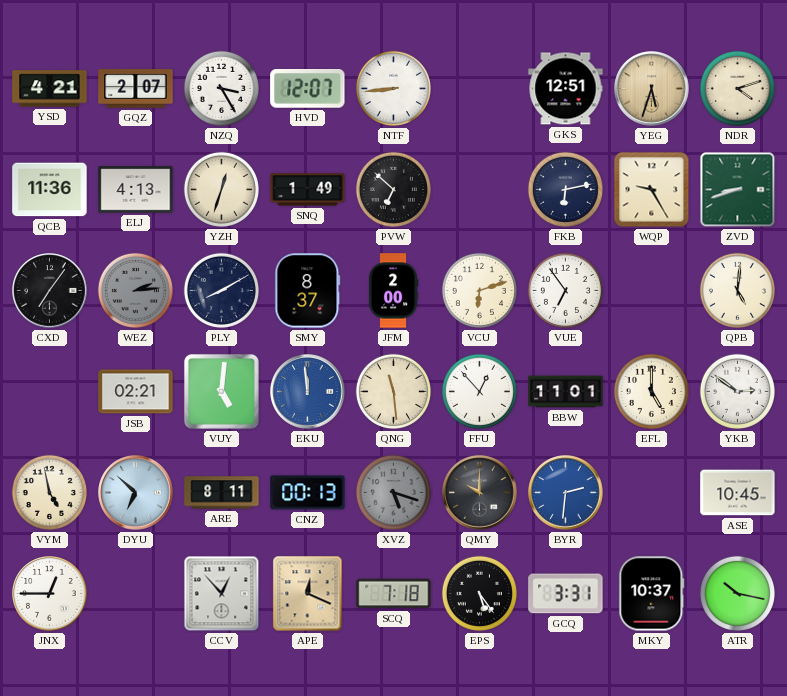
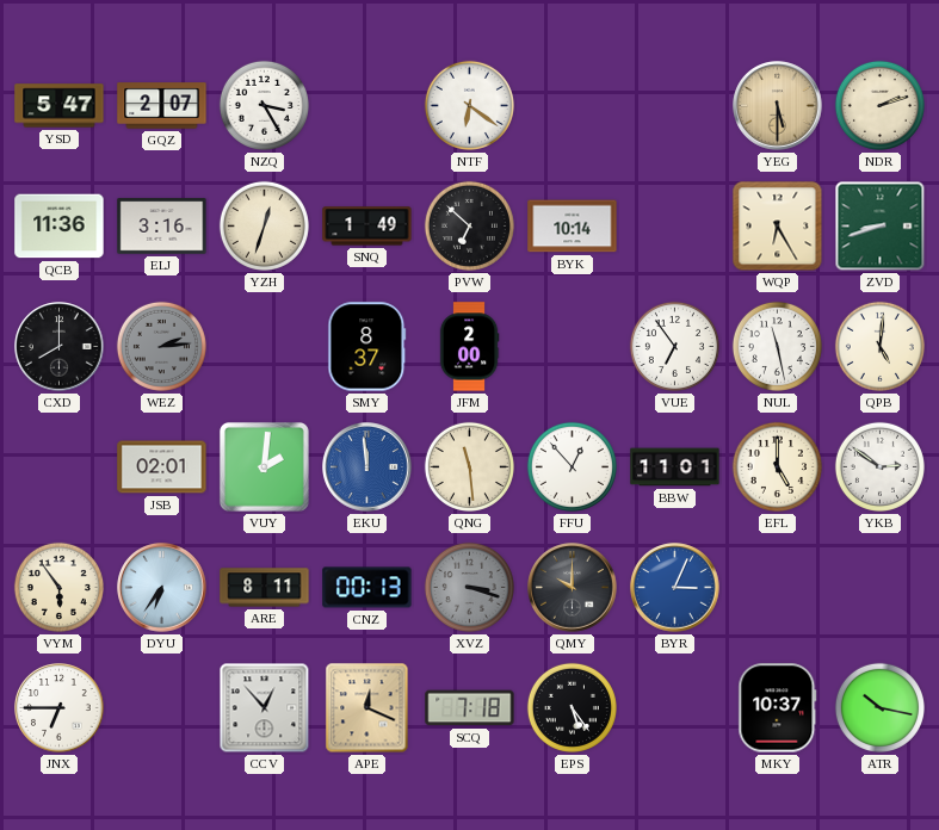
YSD: 4:21 -> 5:47 (60, 106)
HVD: 12:07 -> none (308, 89)
NTF: 8:44 -> 6:21 (469, 105)
GKS: 12:51 -> none (566, 89)
YEG: 5:33 -> 5:30 (778, 106)
NDR: 4:12 -> 2:12 (879, 105)
ELJ: 4:13 -> 3:16 (162, 227)
BYK: none -> 10:14 (573, 227)
FKB: 6:13 -> none (565, 189)
WQP: 9:25 -> 6:25 (778, 227)
CXD: 7:06 -> 8:00 (60, 347)
PLY: 8:10 -> none (221, 290)
VCU: 6:12 -> none (479, 290)
NUL: none -> 11:28 (777, 346)
JSB: 02:21 -> 02:01 (162, 467)
VUY: 5:01 -> 2:01 (264, 466)
VYM: 4:58 -> 5:54 (58, 587)
DYU: 6:52 -> 6:36 (162, 588)
XVZ: 5:18 -> 3:18 (469, 587)
BYR: 2:31 -> 3:04 (675, 588)
ASE: 10:45 -> none (738, 493)
JNX: 12:45 -> 6:45 (60, 708)
GCQ: 3:31 -> none (566, 594)
